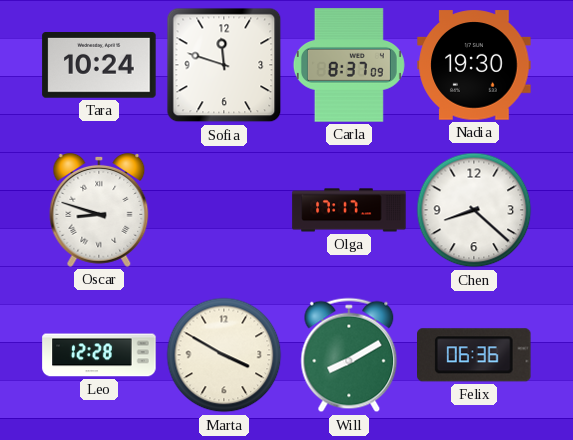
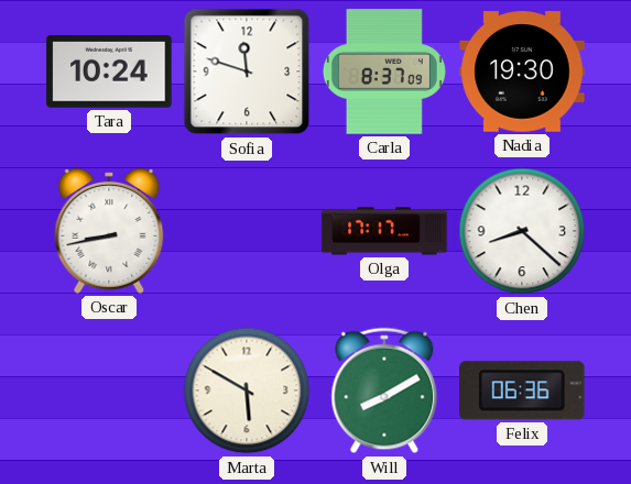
Oscar: 8:48 -> 8:43 (109, 231)
Leo: 12:28 -> none (99, 355)
Marta: 3:50 -> 5:50 (247, 391)
